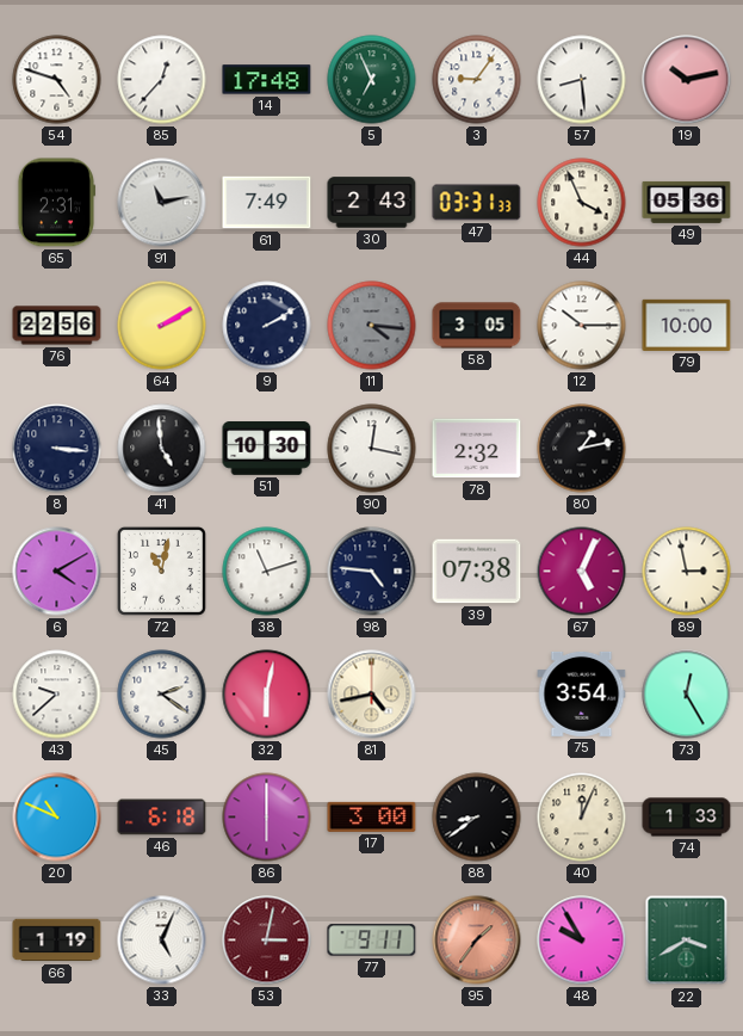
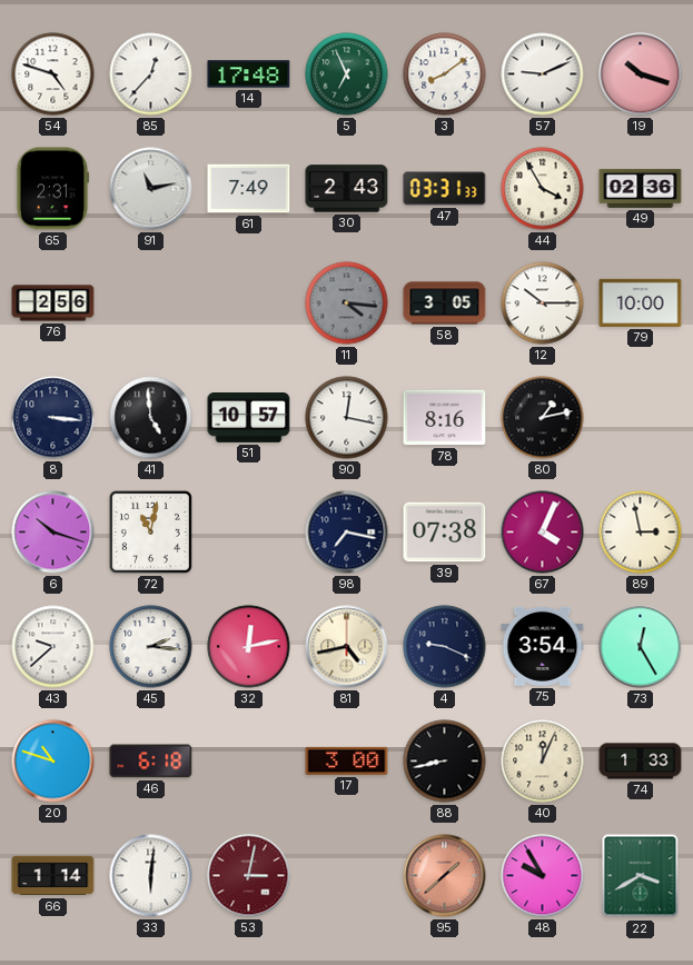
3: 9:06 -> 8:09 (445, 74)
57: 8:29 -> 9:11 (543, 74)
19: 10:13 -> 10:18 (641, 74)
44: 3:56 -> 3:55 (543, 189)
49: 05:36 -> 02:36 (641, 188)
76: 22:56 -> 2:56 (53, 304)
64: 2:10 -> none (162, 326)
9: 2:10 -> none (267, 326)
51: 10:30 -> 10:57 (249, 418)
78: 2:32 -> 8:16 (445, 418)
6: 4:10 -> 10:18 (53, 533)
38: 11:12 -> none (267, 572)
98: 4:46 -> 7:17 (347, 533)
67: 5:04 -> 4:04 (543, 533)
45: 2:21 -> 2:16 (151, 647)
32: 6:02 -> 12:13 (249, 647)
4: none -> 9:19 (445, 647)
20: 10:49 -> 10:48 (53, 762)
86: 6:00 -> none (267, 818)
88: 8:39 -> 8:43 (445, 762)
66: 1:19 -> 1:14 (53, 876)
33: 5:04 -> 6:01 (151, 876)
77: 9:11 -> none (372, 941)
95: 1:36 -> 1:38 (445, 876)
